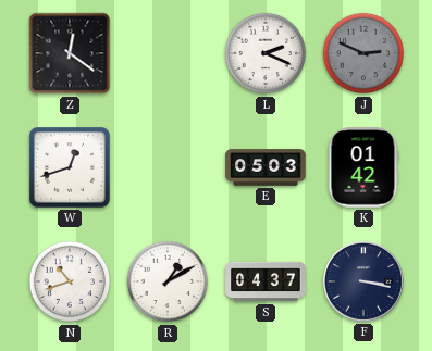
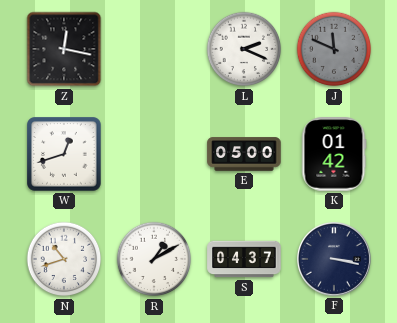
Z: 12:21 -> 12:17 (64, 49)
J: 2:49 -> 11:49 (334, 49)
E: 05:03 -> 05:00 (244, 154)
